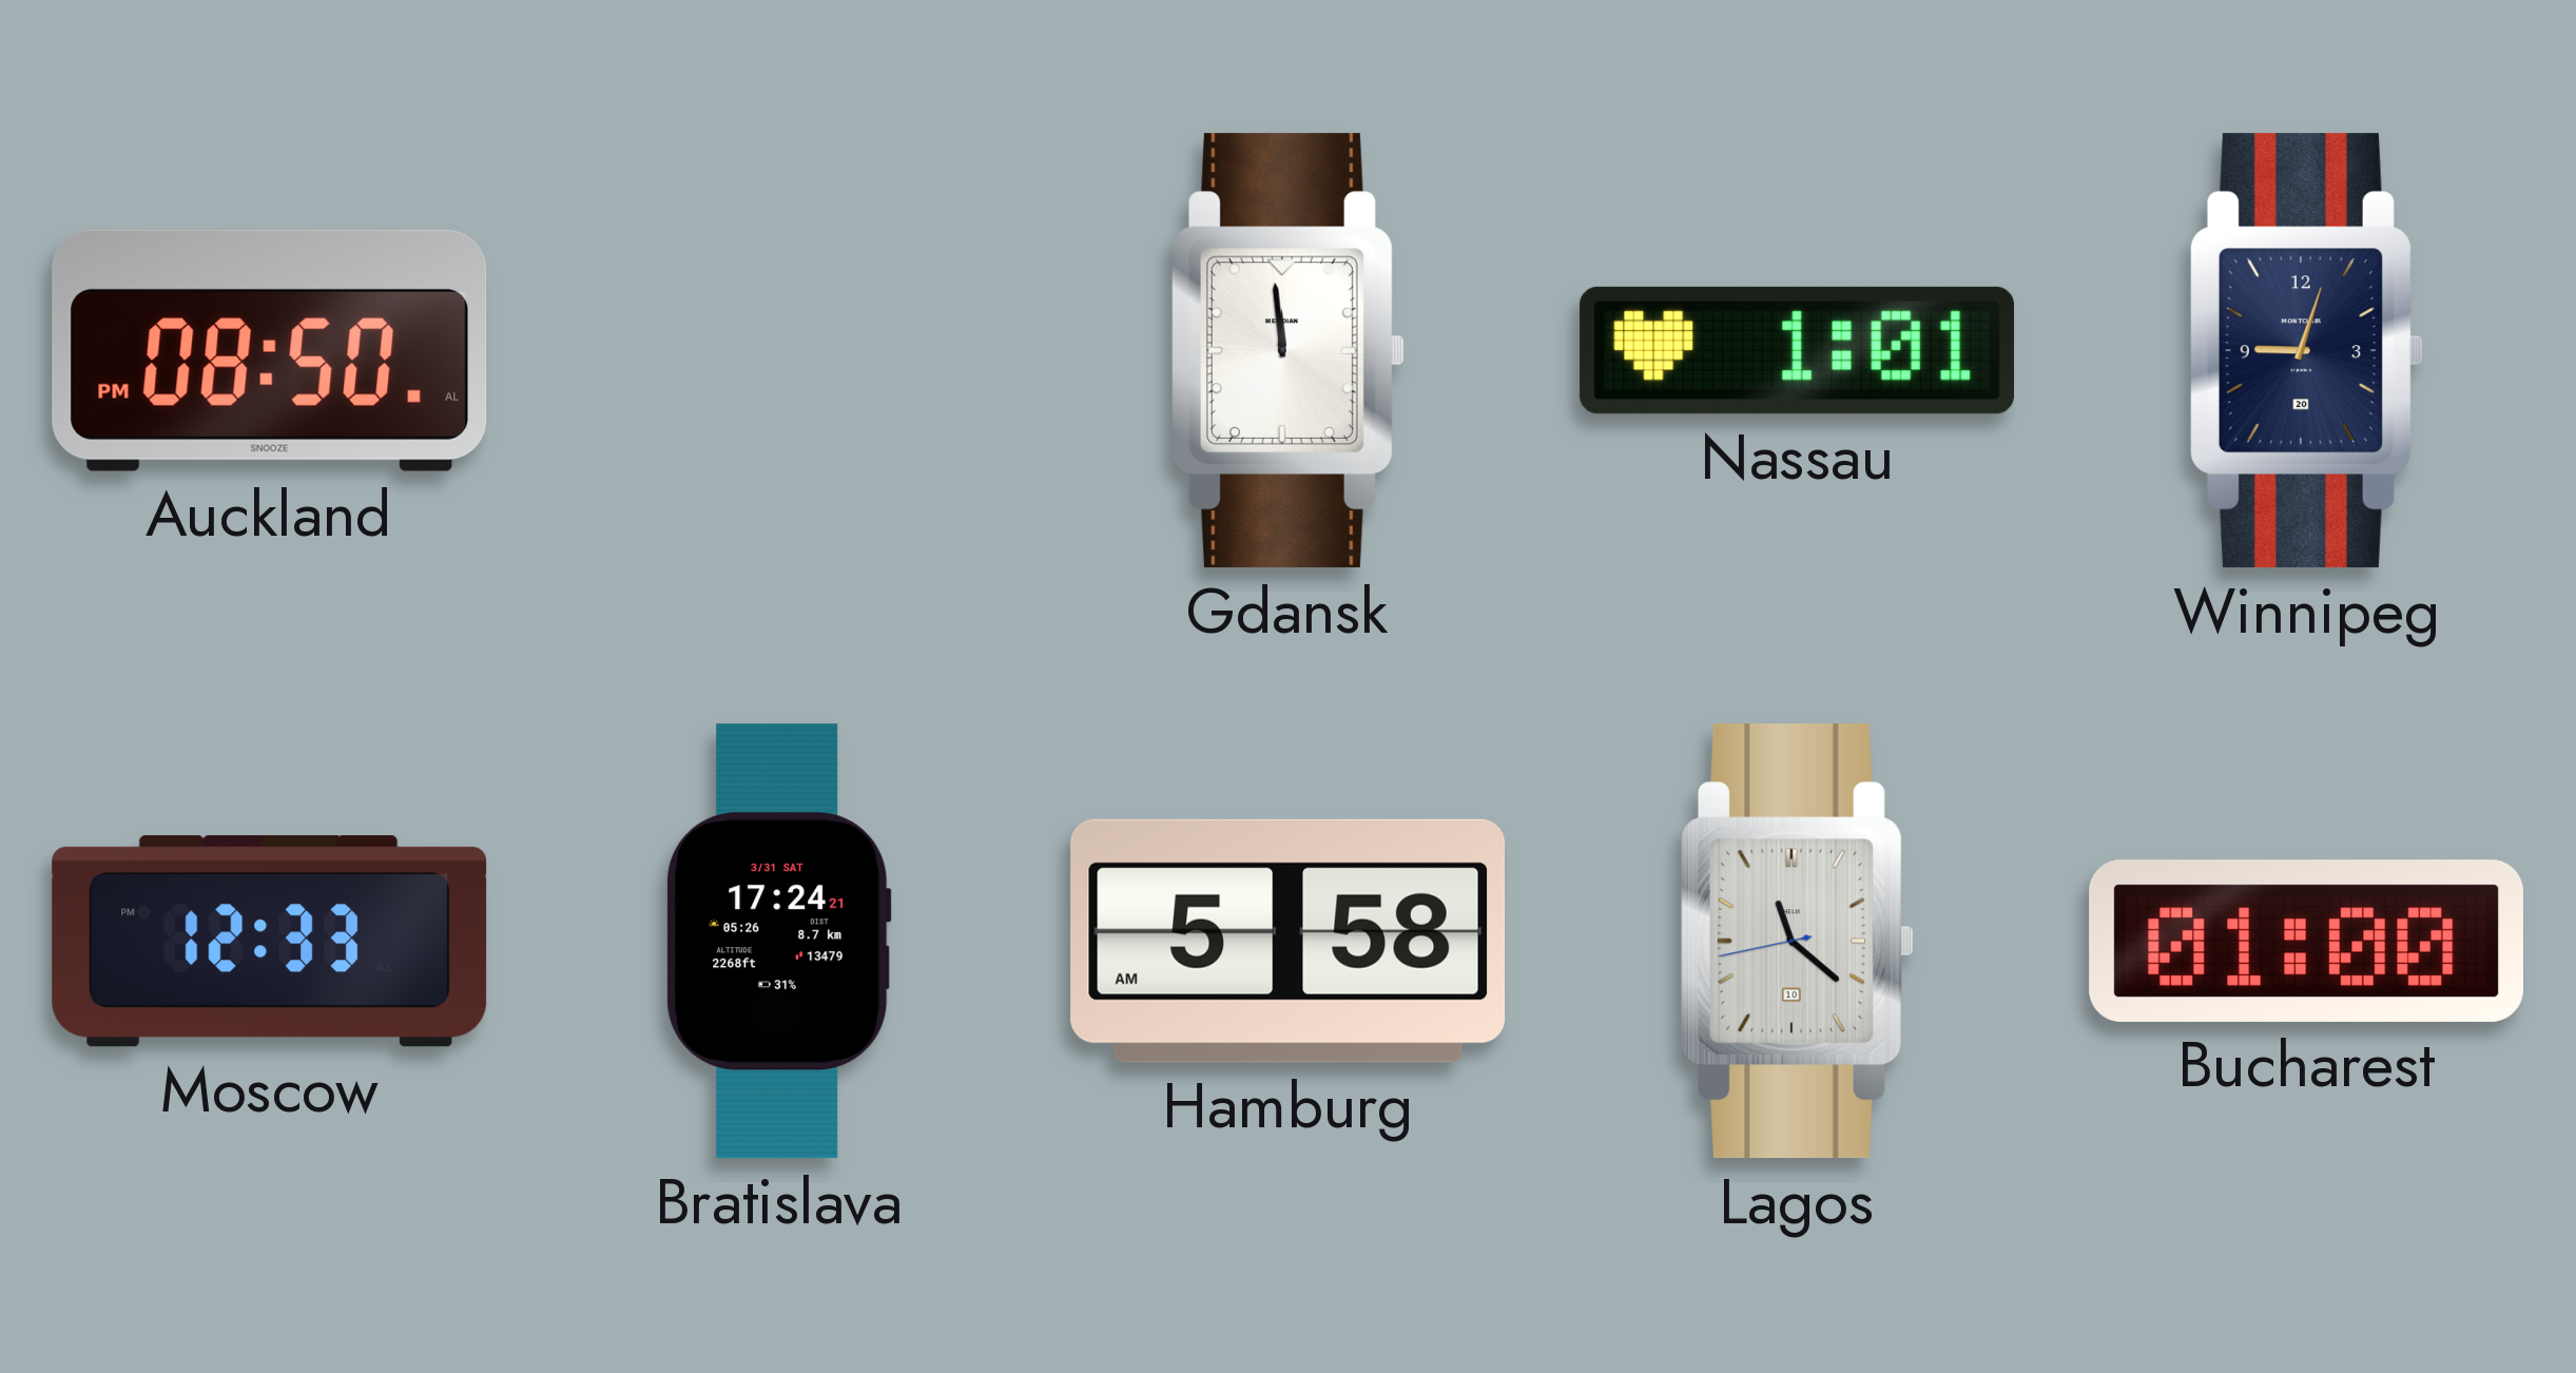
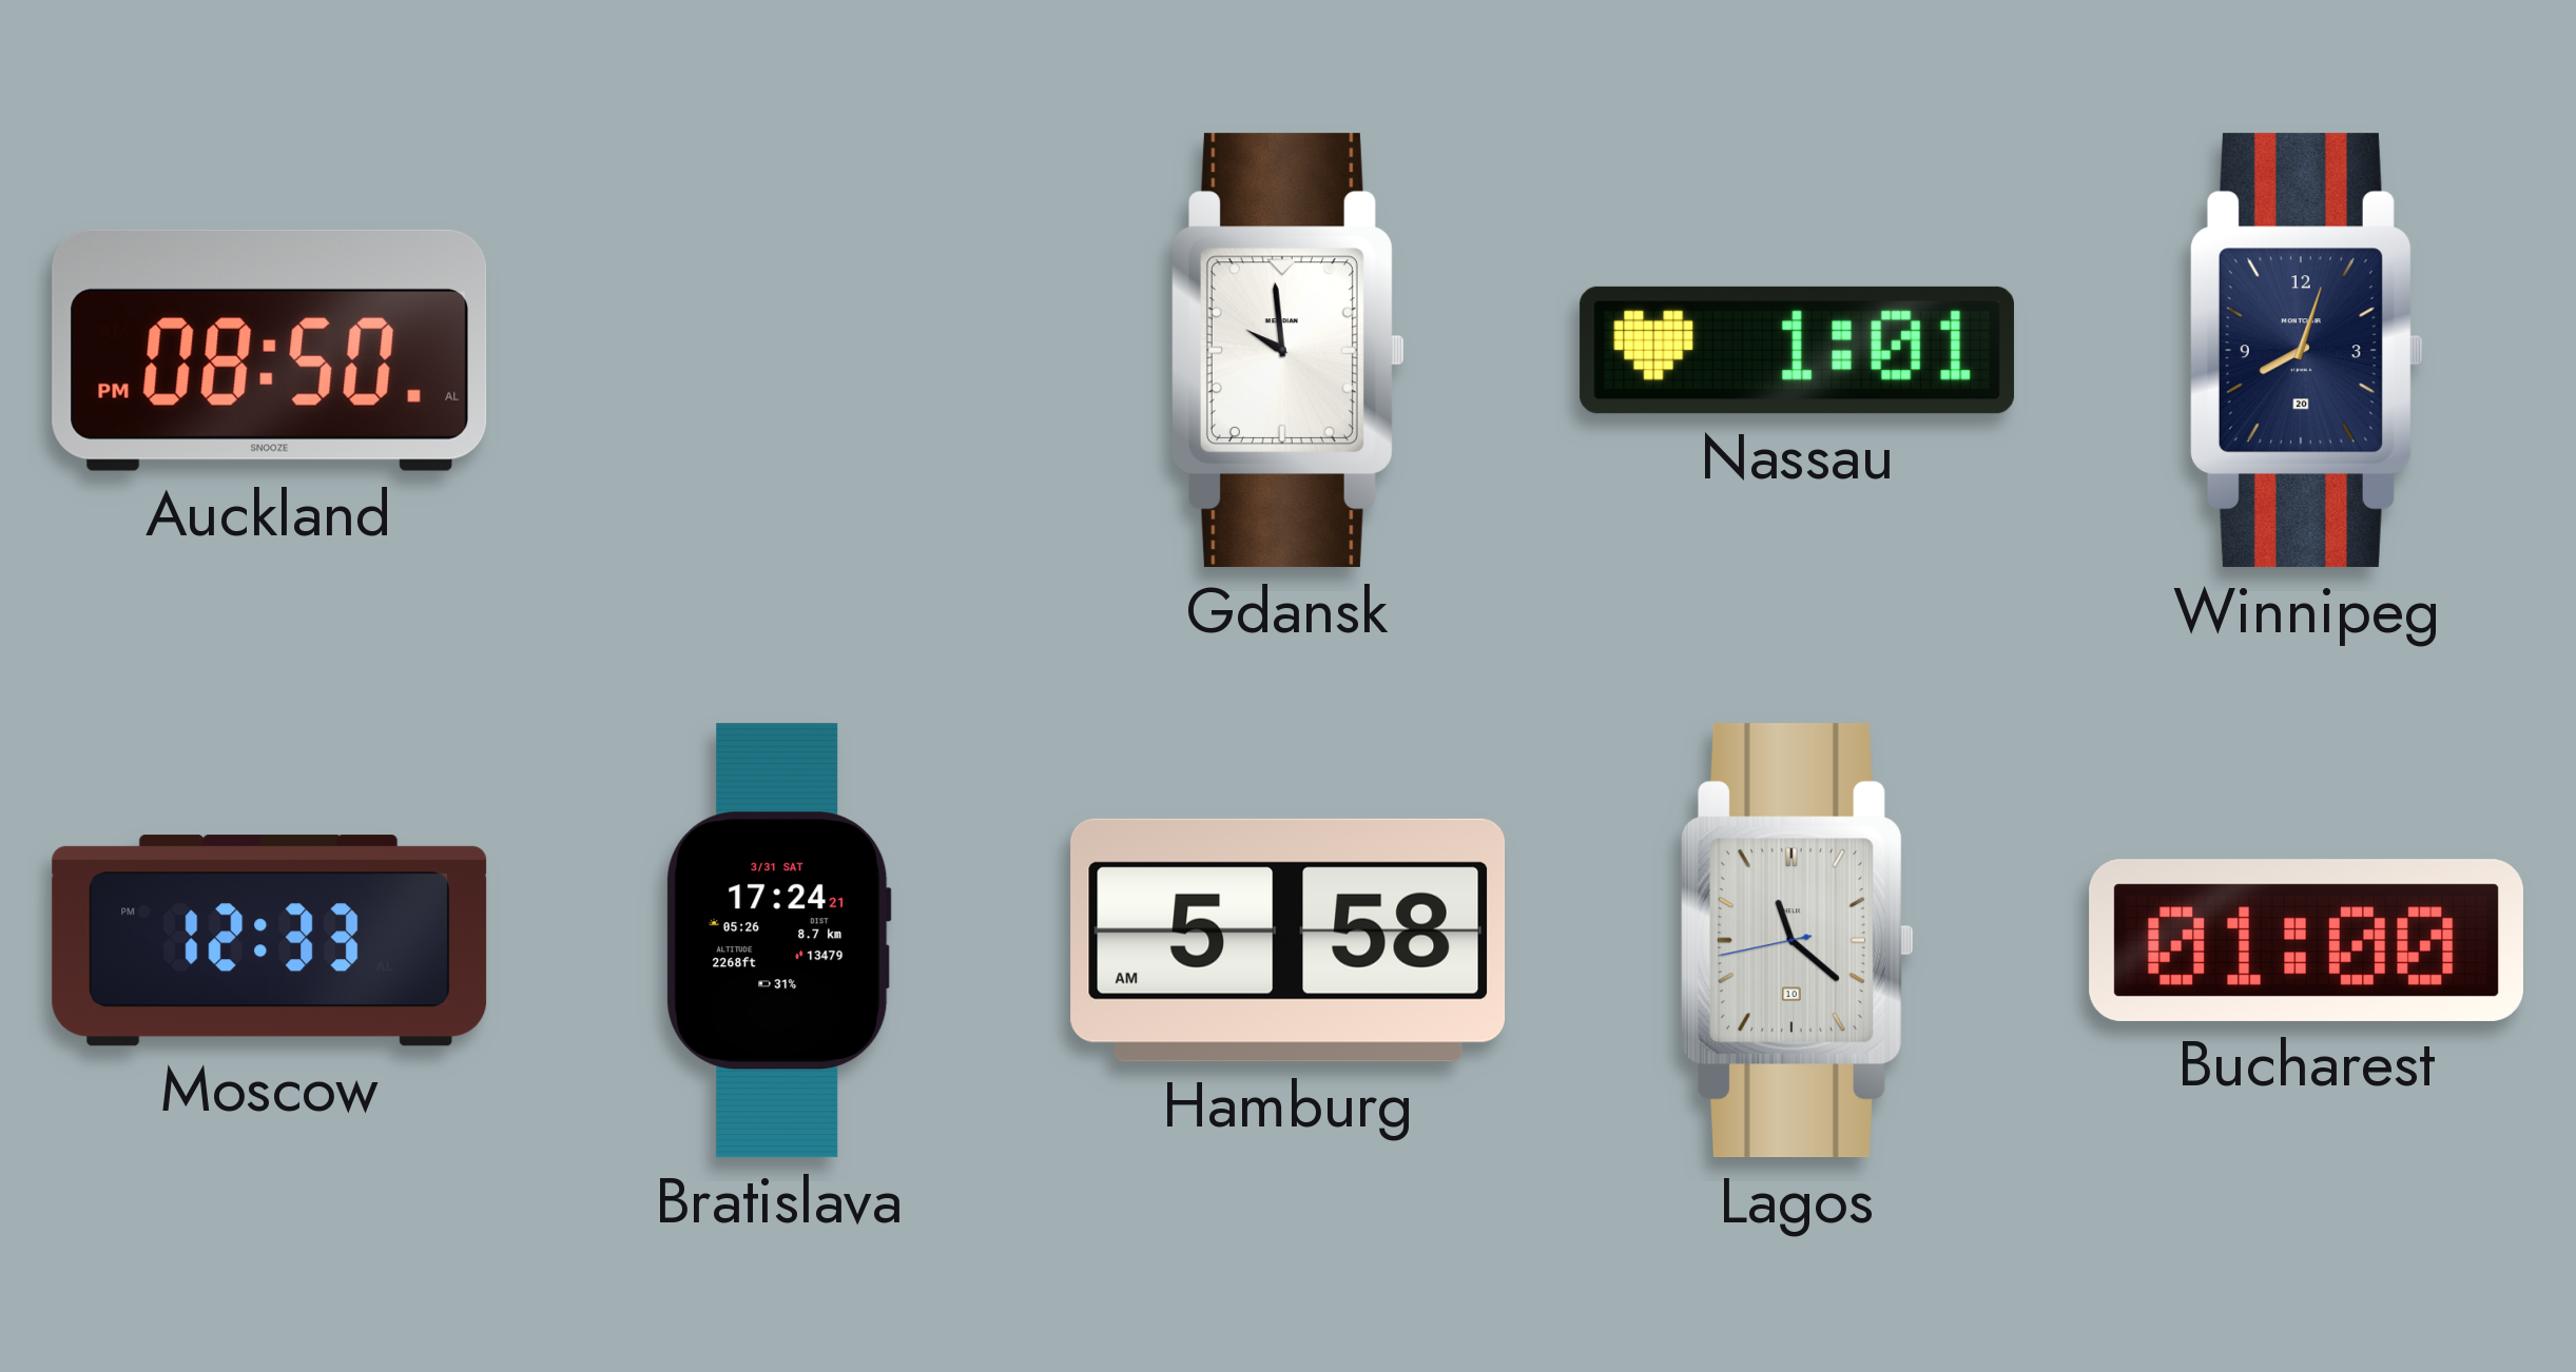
Gdansk: 11:59 -> 9:59 (1287, 351)
Winnipeg: 9:03 -> 8:03 (2306, 351)
